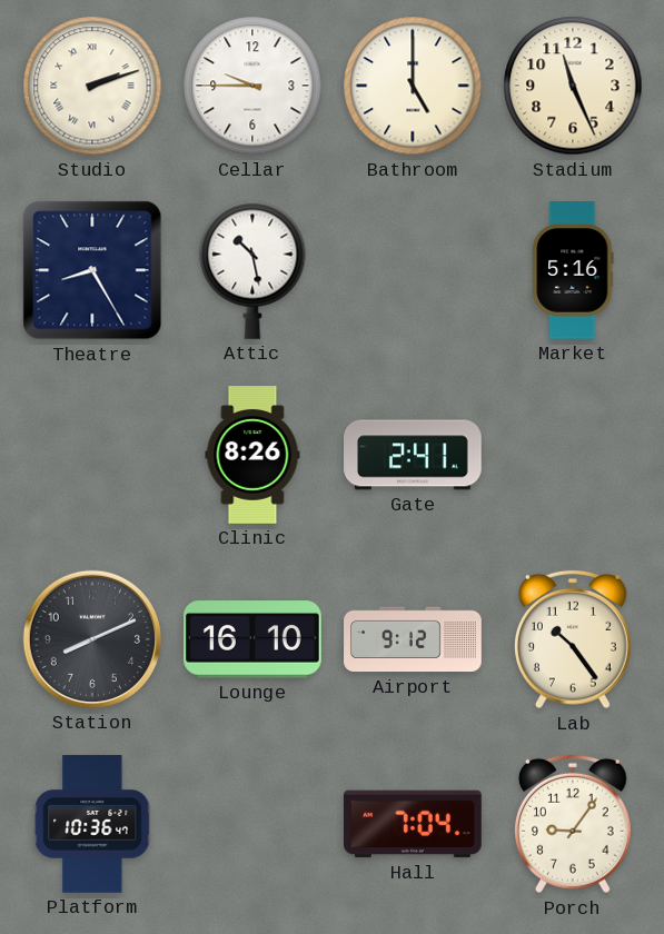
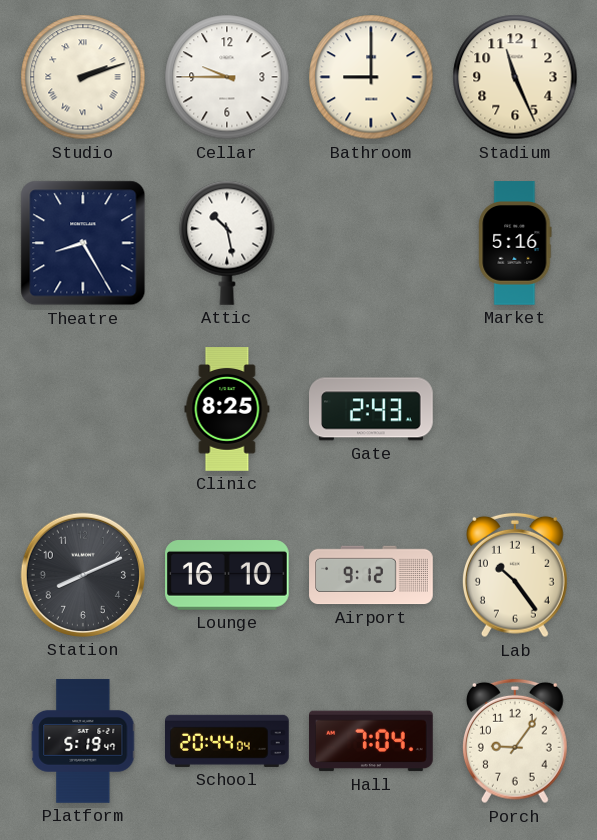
Bathroom: 5:00 -> 9:00 (371, 77)
Clinic: 8:26 -> 8:25 (227, 409)
Gate: 2:41 -> 2:43 (372, 409)
Platform: 10:36 -> 5:19 (83, 741)
School: none -> 20:44 (228, 741)
